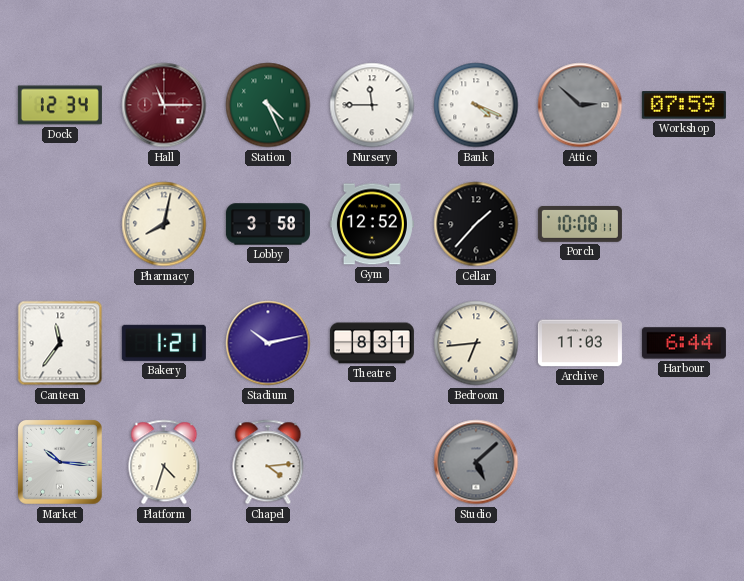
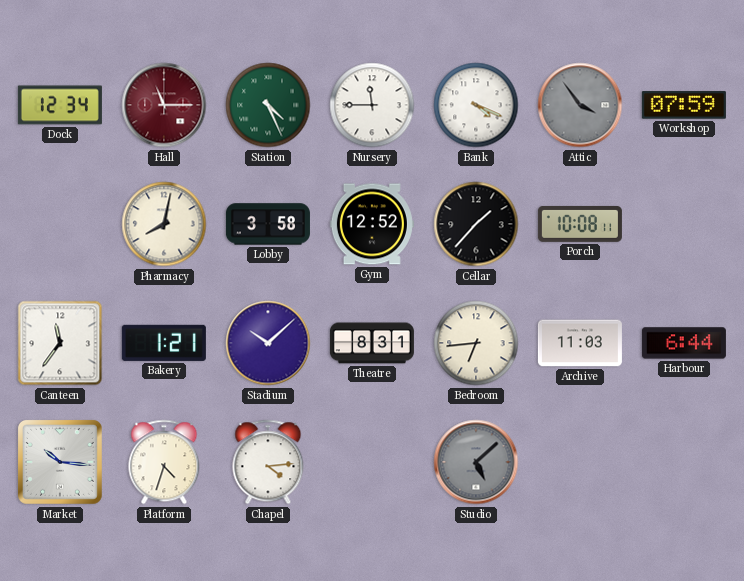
Attic: 2:52 -> 3:54 (580, 105)
Stadium: 10:13 -> 10:08 (268, 343)
